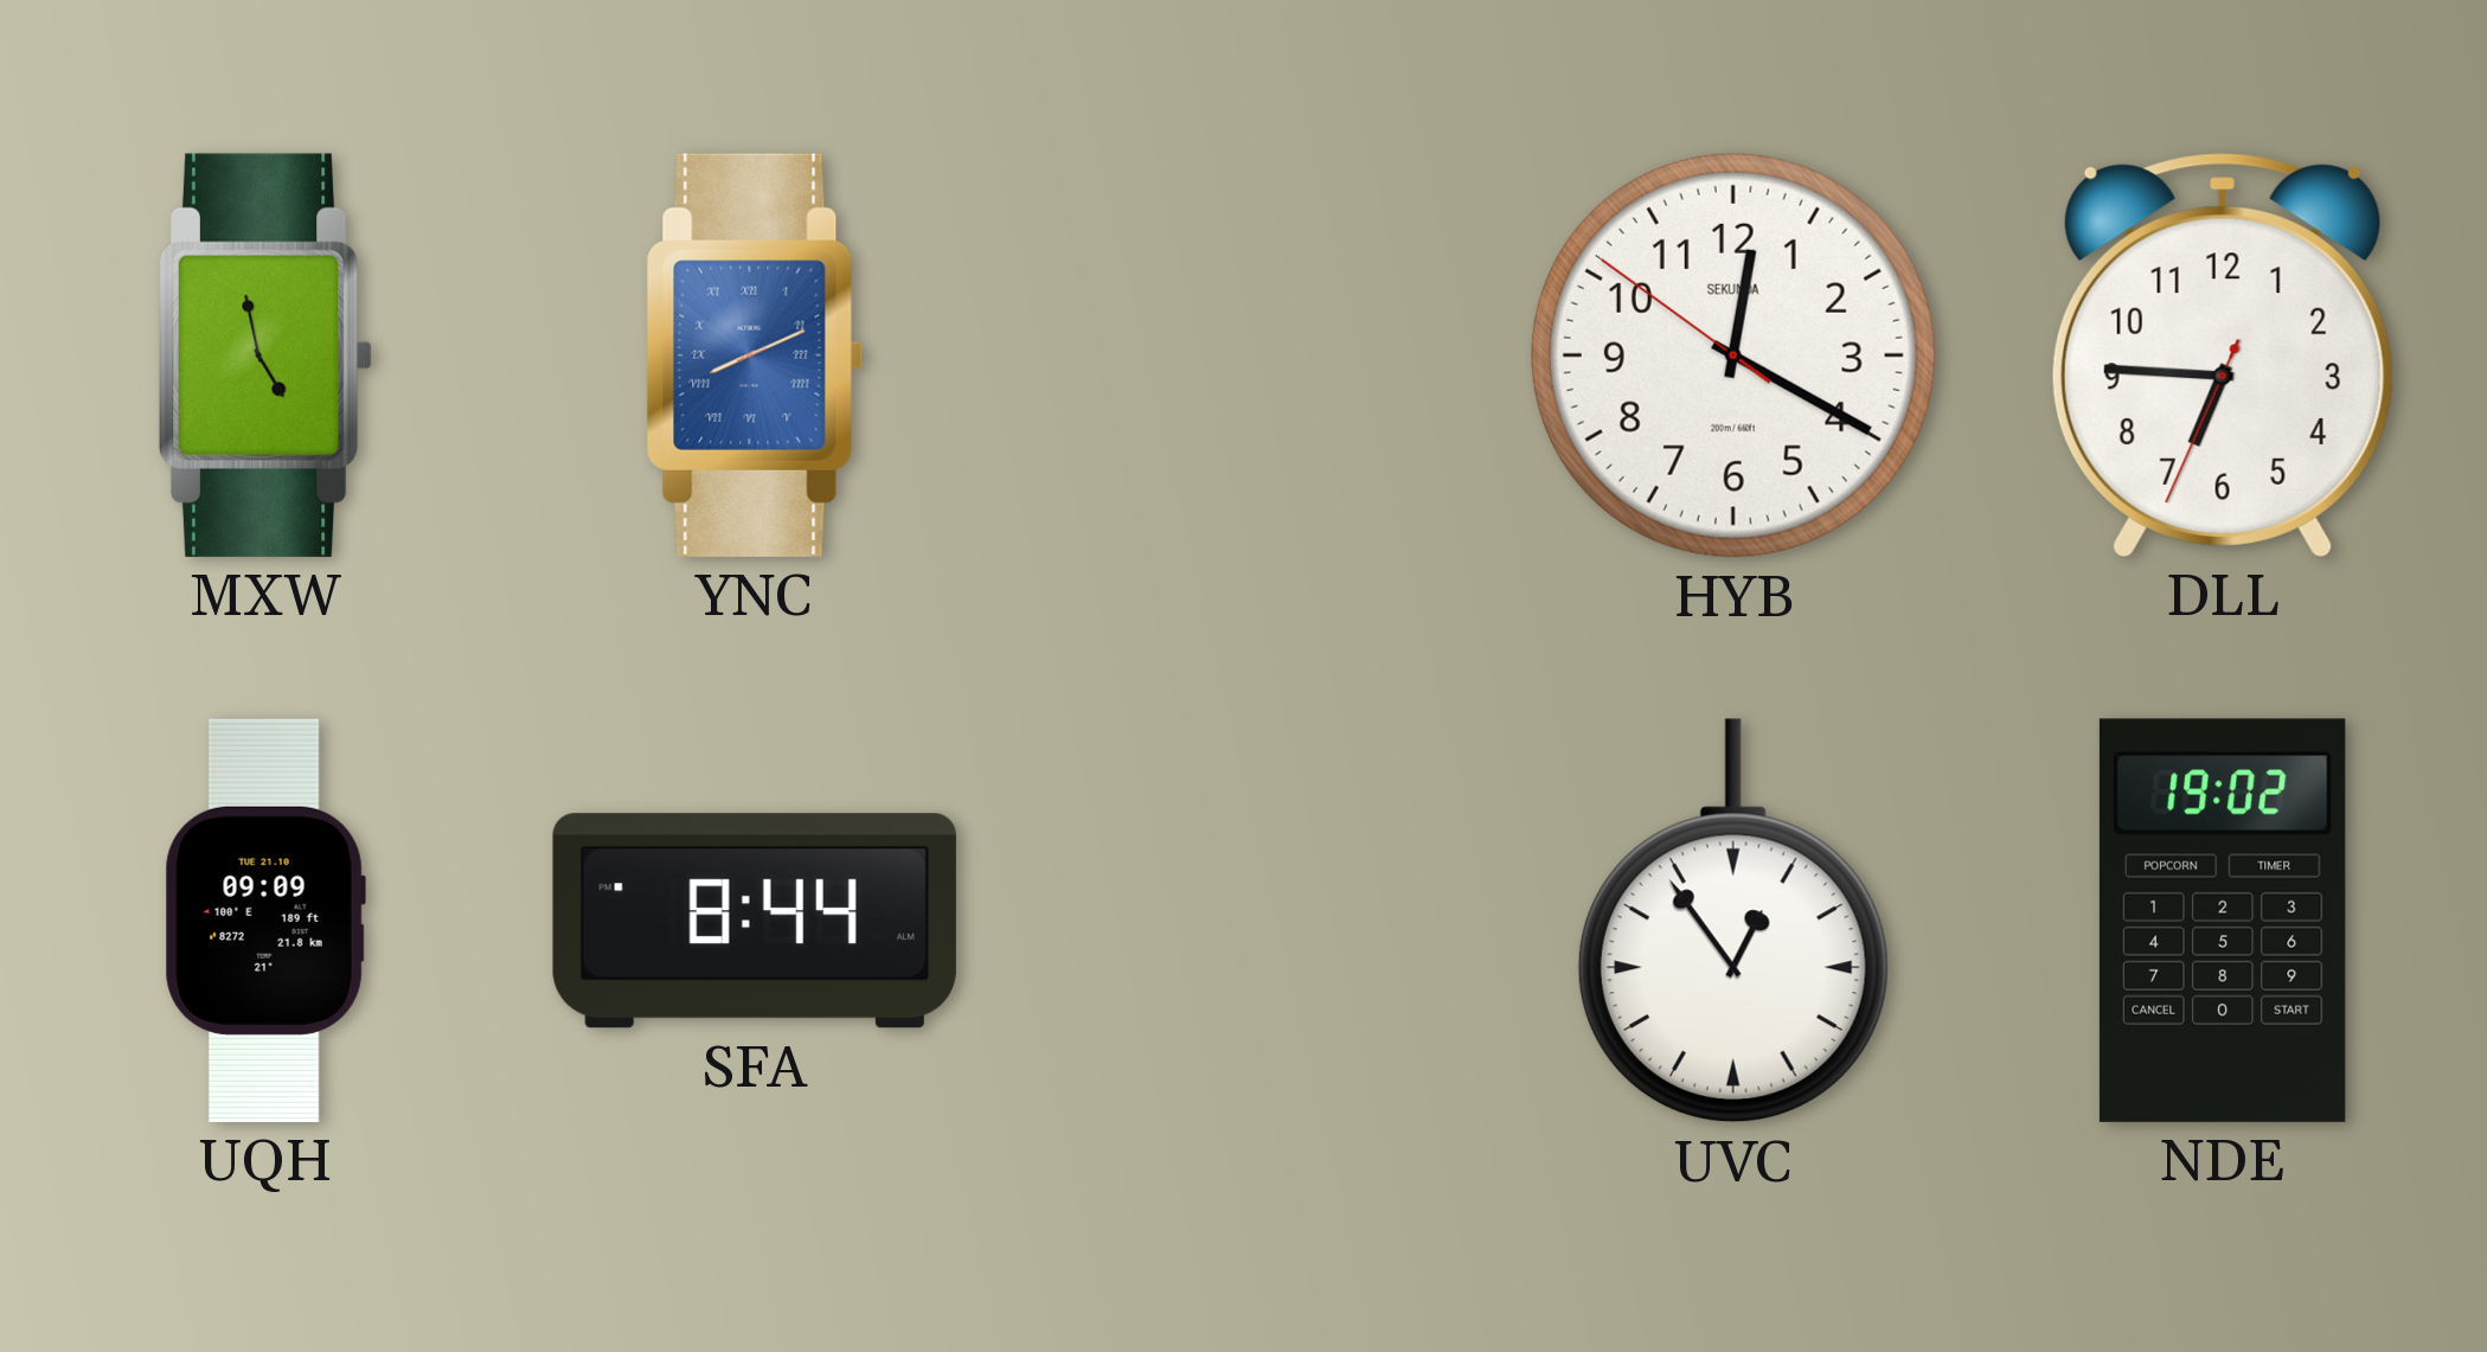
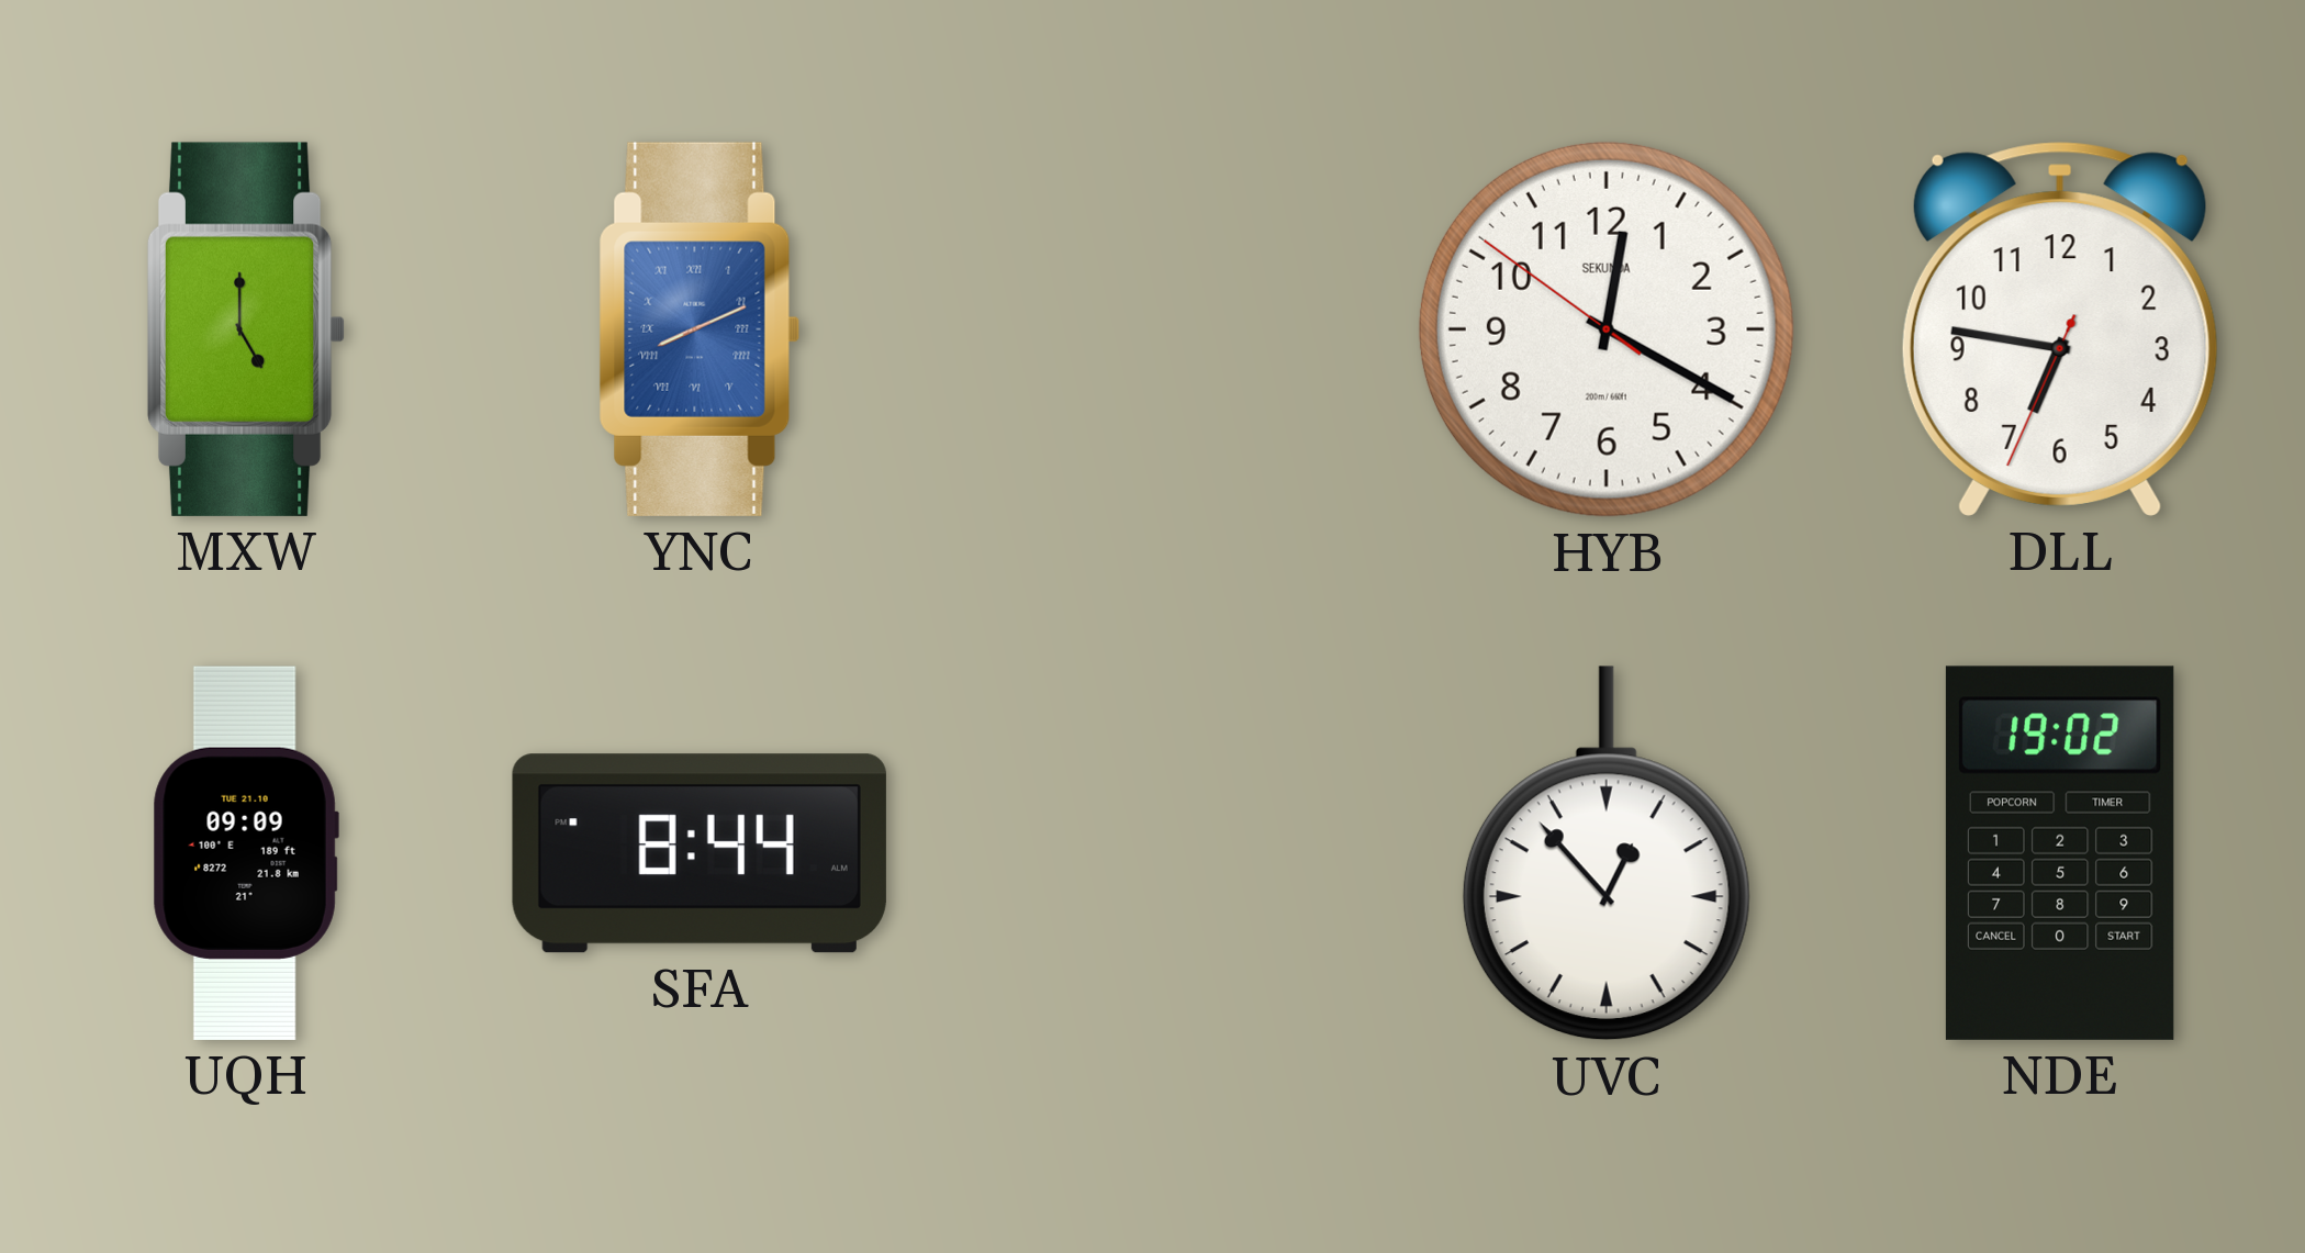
MXW: 4:58 -> 5:00 (246, 329)
DLL: 6:45 -> 6:46 (2060, 329)
UVC: 12:54 -> 12:53 (1607, 853)
